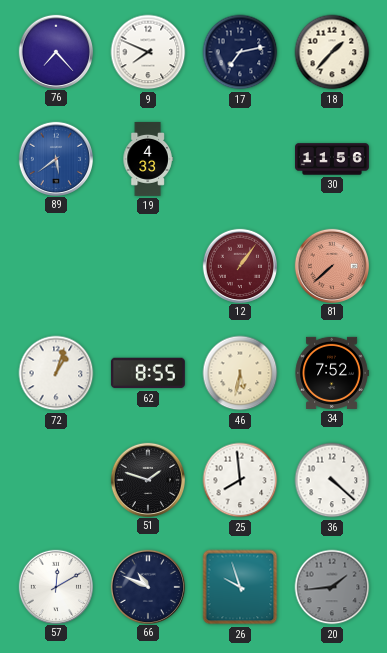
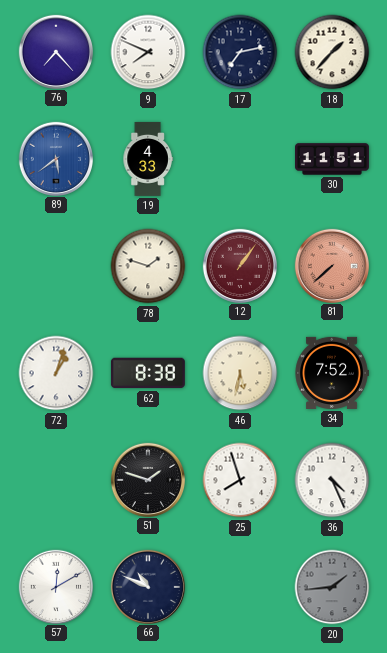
30: 11:56 -> 11:51 (333, 159)
78: none -> 1:48 (148, 266)
62: 8:55 -> 8:38 (148, 373)
25: 7:59 -> 7:57 (240, 480)
36: 4:22 -> 4:26 (332, 480)
26: 9:57 -> none (240, 587)
